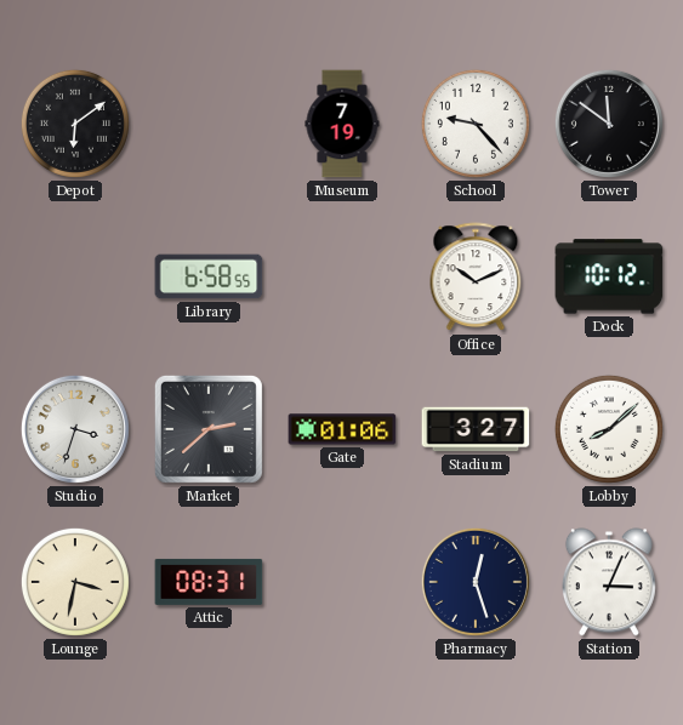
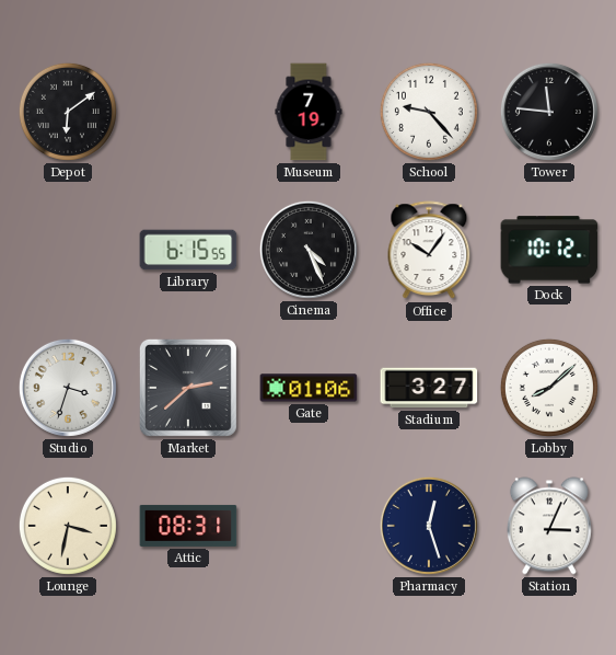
Tower: 11:51 -> 11:46 (549, 112)
Library: 6:58 -> 6:15 (188, 250)
Cinema: none -> 4:26 (309, 250)
Office: 10:11 -> 10:06 (429, 251)
